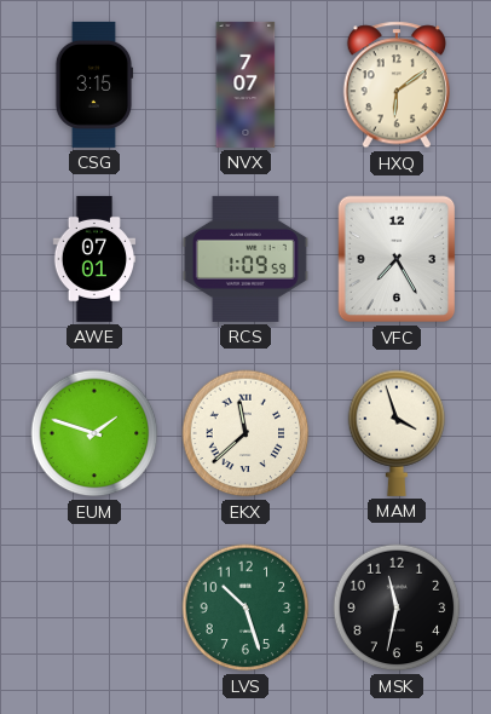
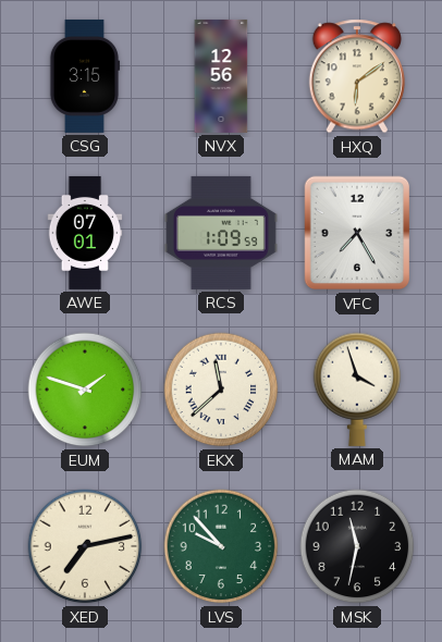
NVX: 7:07 -> 12:56 (221, 76)
XED: none -> 7:13 (85, 546)
LVS: 10:27 -> 9:53 (221, 546)
